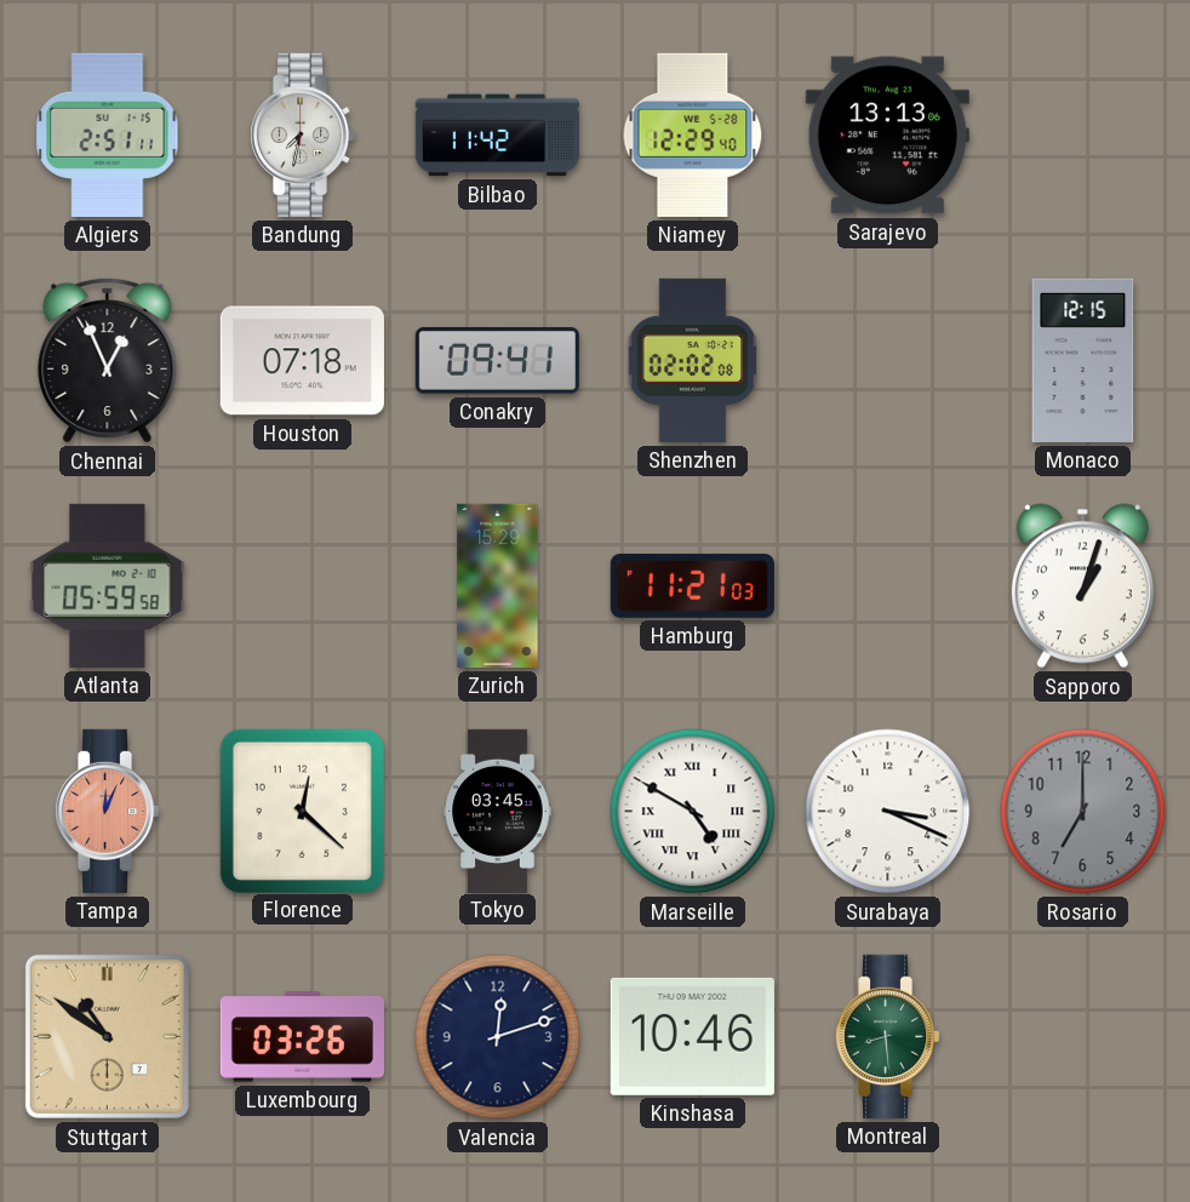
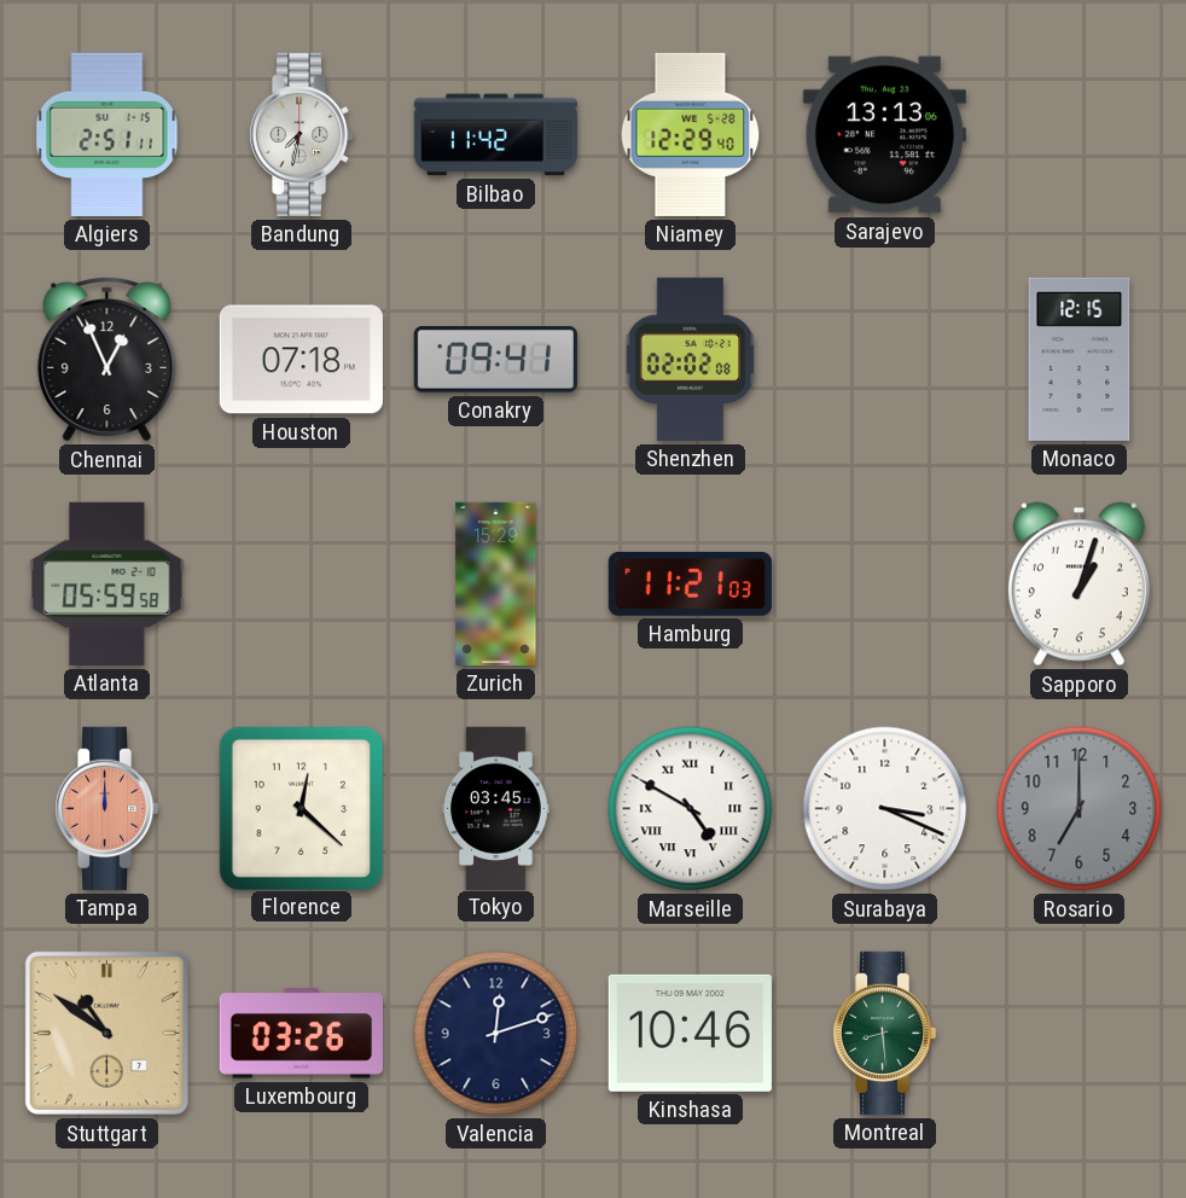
Tampa: 12:04 -> 12:00 (106, 808)
